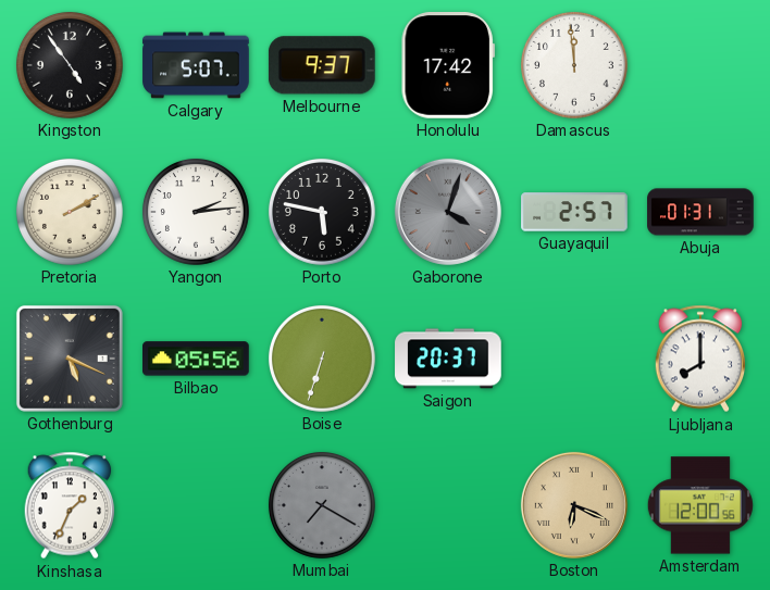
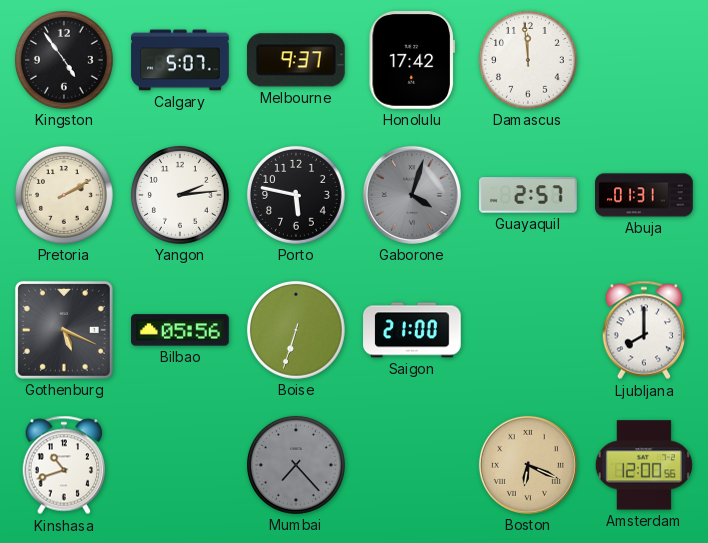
Saigon: 20:37 -> 21:00 (412, 330)
Kinshasa: 1:34 -> 10:42 (64, 465)
Mumbai: 7:20 -> 7:23 (296, 465)
